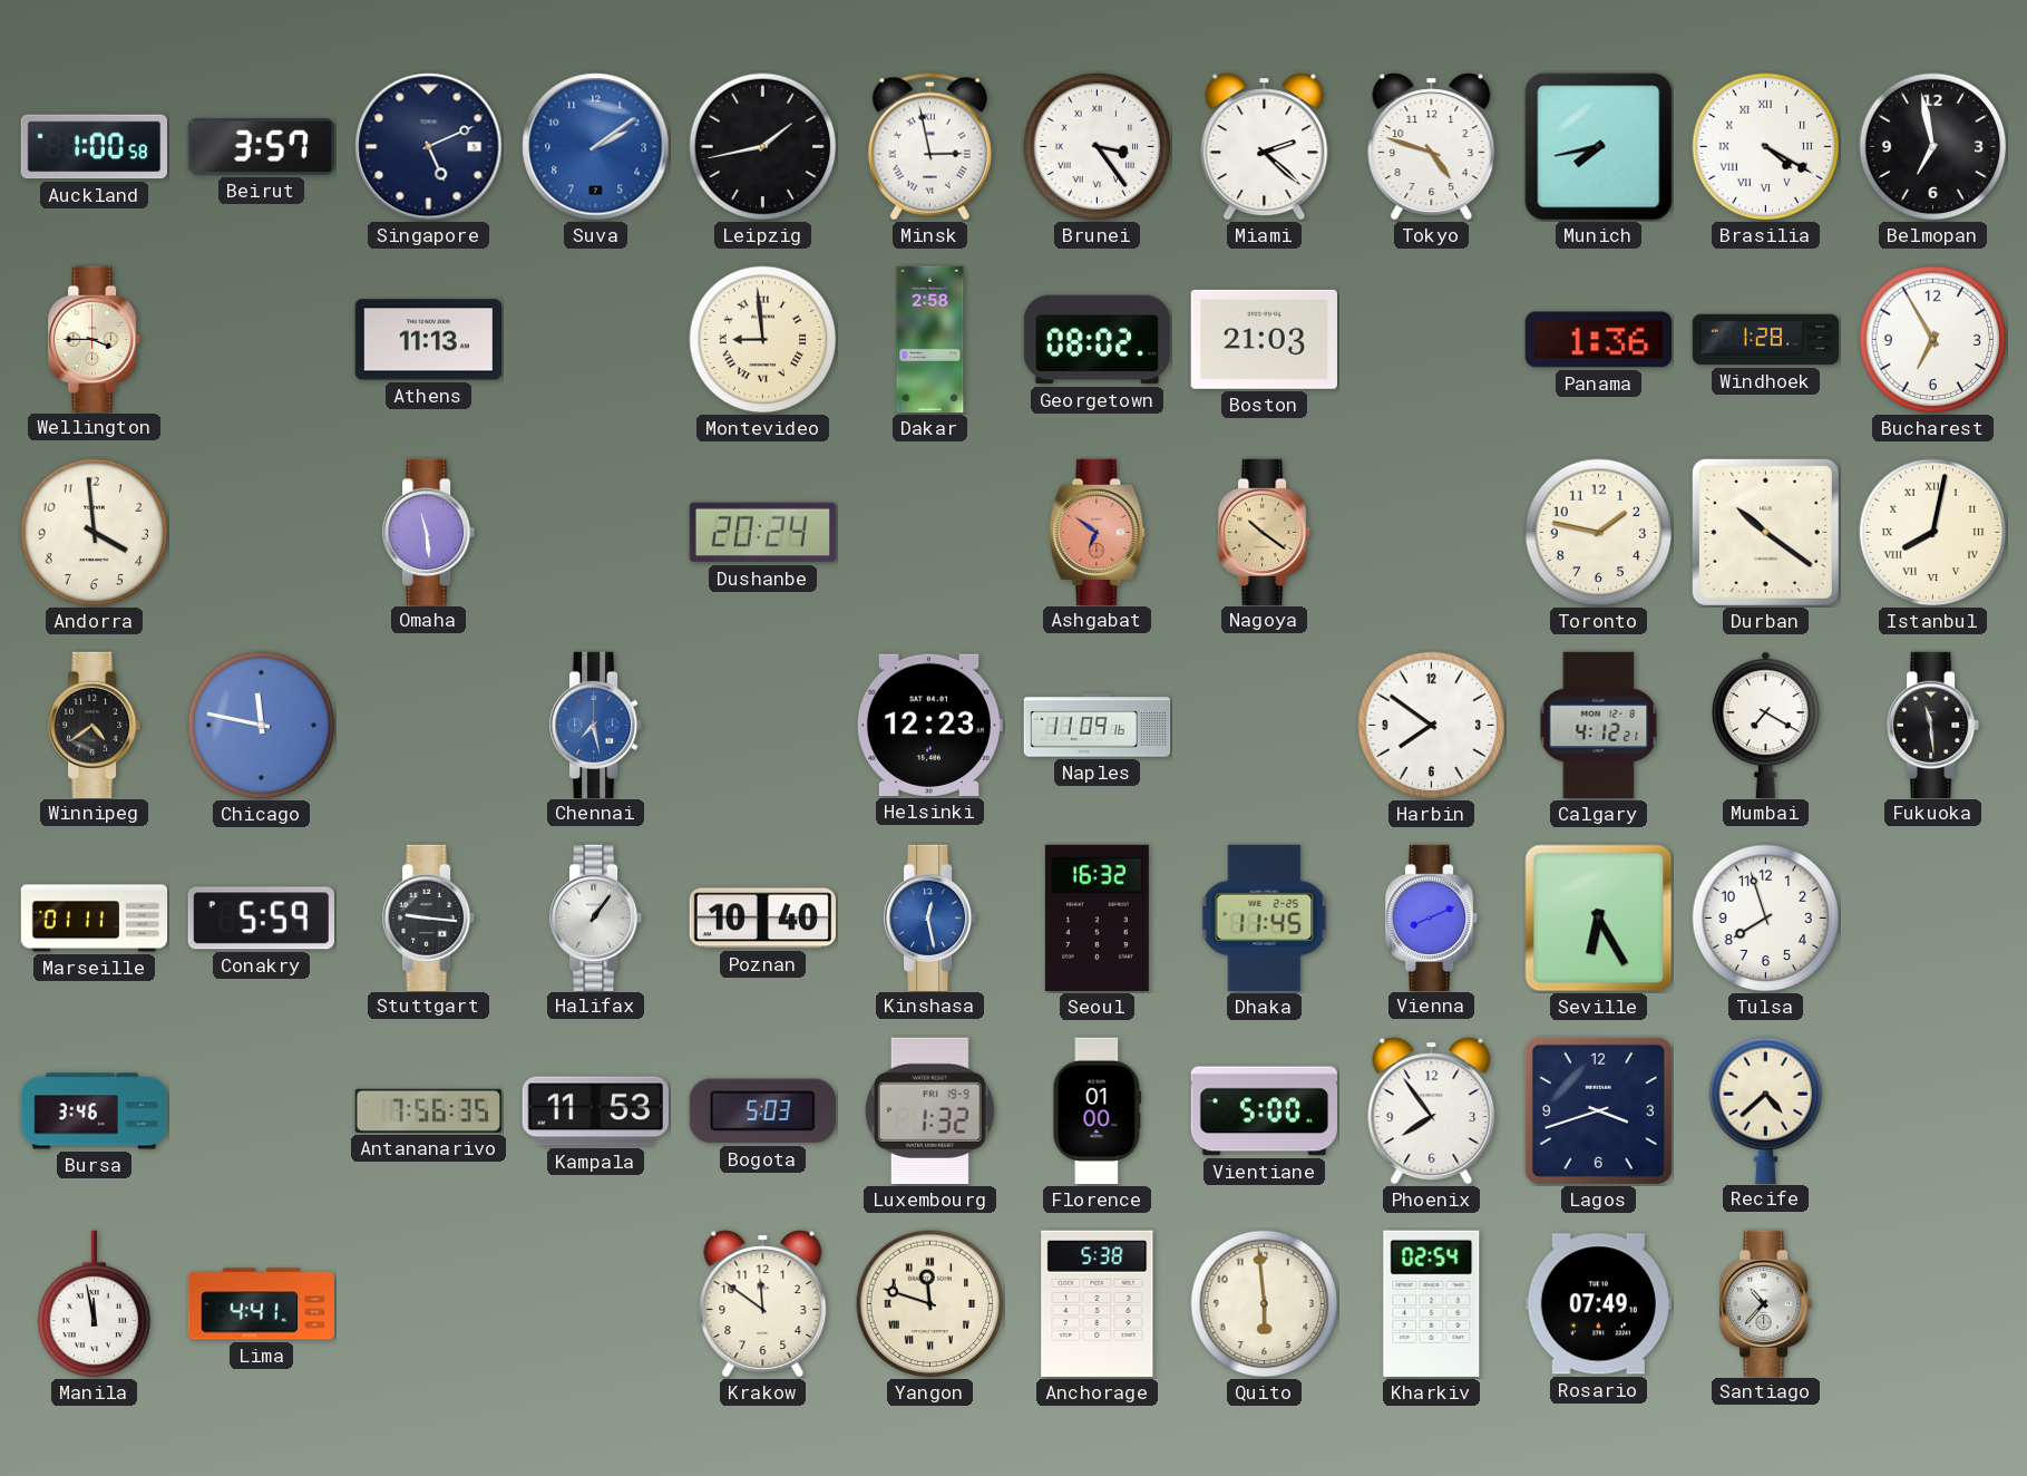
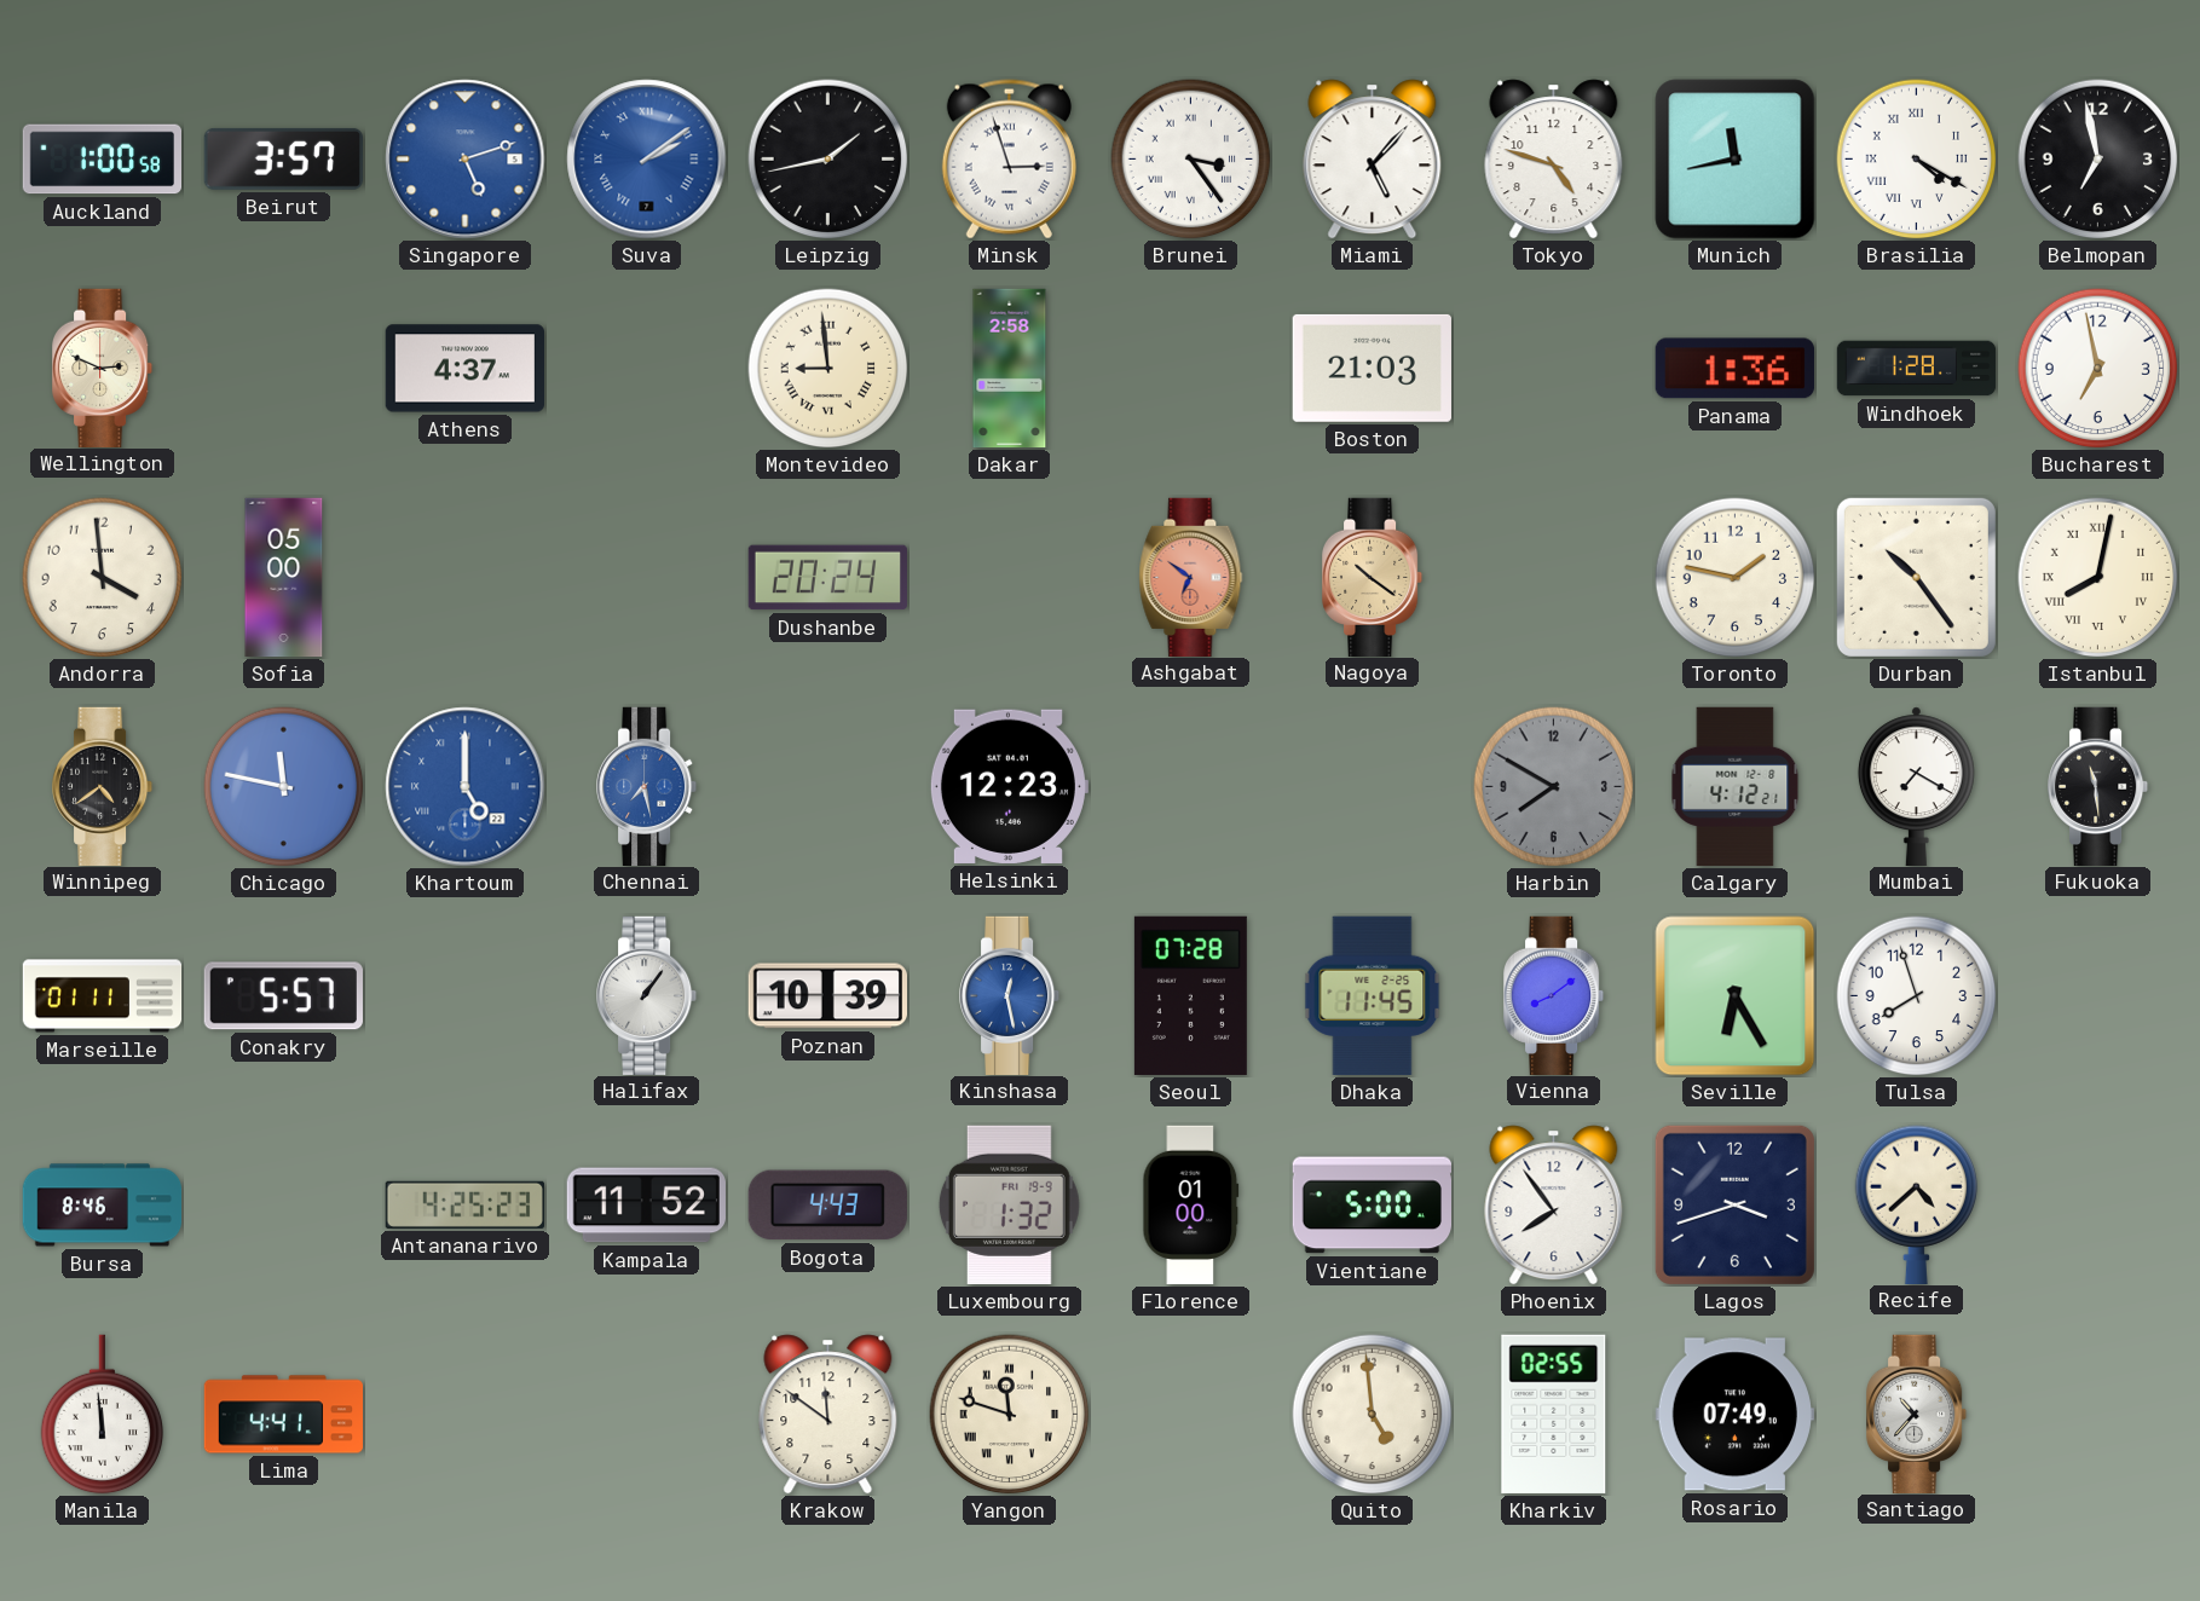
Singapore: 5:11 -> 5:12 (466, 160)
Singapore dial: navy -> blue (466, 160)
Suva numerals: Arabic -> Roman (647, 160)
Minsk: 2:58 -> 2:57 (1009, 160)
Miami: 2:22 -> 5:07 (1373, 160)
Munich: 7:43 -> 11:43 (1736, 160)
Wellington: 3:45 -> 2:49 (104, 368)
Athens: 11:13 -> 4:37 (464, 369)
Georgetown: 08:02 -> none (1097, 340)
Bucharest: 6:55 -> 6:58 (2098, 369)
Sofia: none -> 05:00 (284, 578)
Omaha: 11:29 -> none (430, 532)
Durban: 10:21 -> 10:24 (1916, 577)
Khartoum: none -> 5:00 (466, 787)
Naples: 11:09 -> none (1098, 726)
Harbin: 7:51 -> 7:50 (1554, 787)
Harbin dial: white -> grey (1554, 787)
Conakry: 5:59 -> 5:57 (283, 996)
Stuttgart: 9:16 -> none (430, 917)
Poznan: 10:40 -> 10:39 (827, 996)
Seoul: 16:32 -> 07:28 (1190, 995)
Vienna: 8:11 -> 8:09 (1555, 995)
Bursa: 3:46 -> 8:46 (103, 1206)
Antananarivo: 7:56 -> 4:25 (464, 1204)
Kampala: 11:53 -> 11:52 (646, 1206)
Bogota: 5:03 -> 4:43 (827, 1206)
Manila: 11:58 -> 11:59 (103, 1415)
Anchorage: 5:38 -> none (1098, 1303)
Quito: 5:59 -> 4:59 (1373, 1415)
Kharkiv: 02:54 -> 02:55 (1554, 1414)
